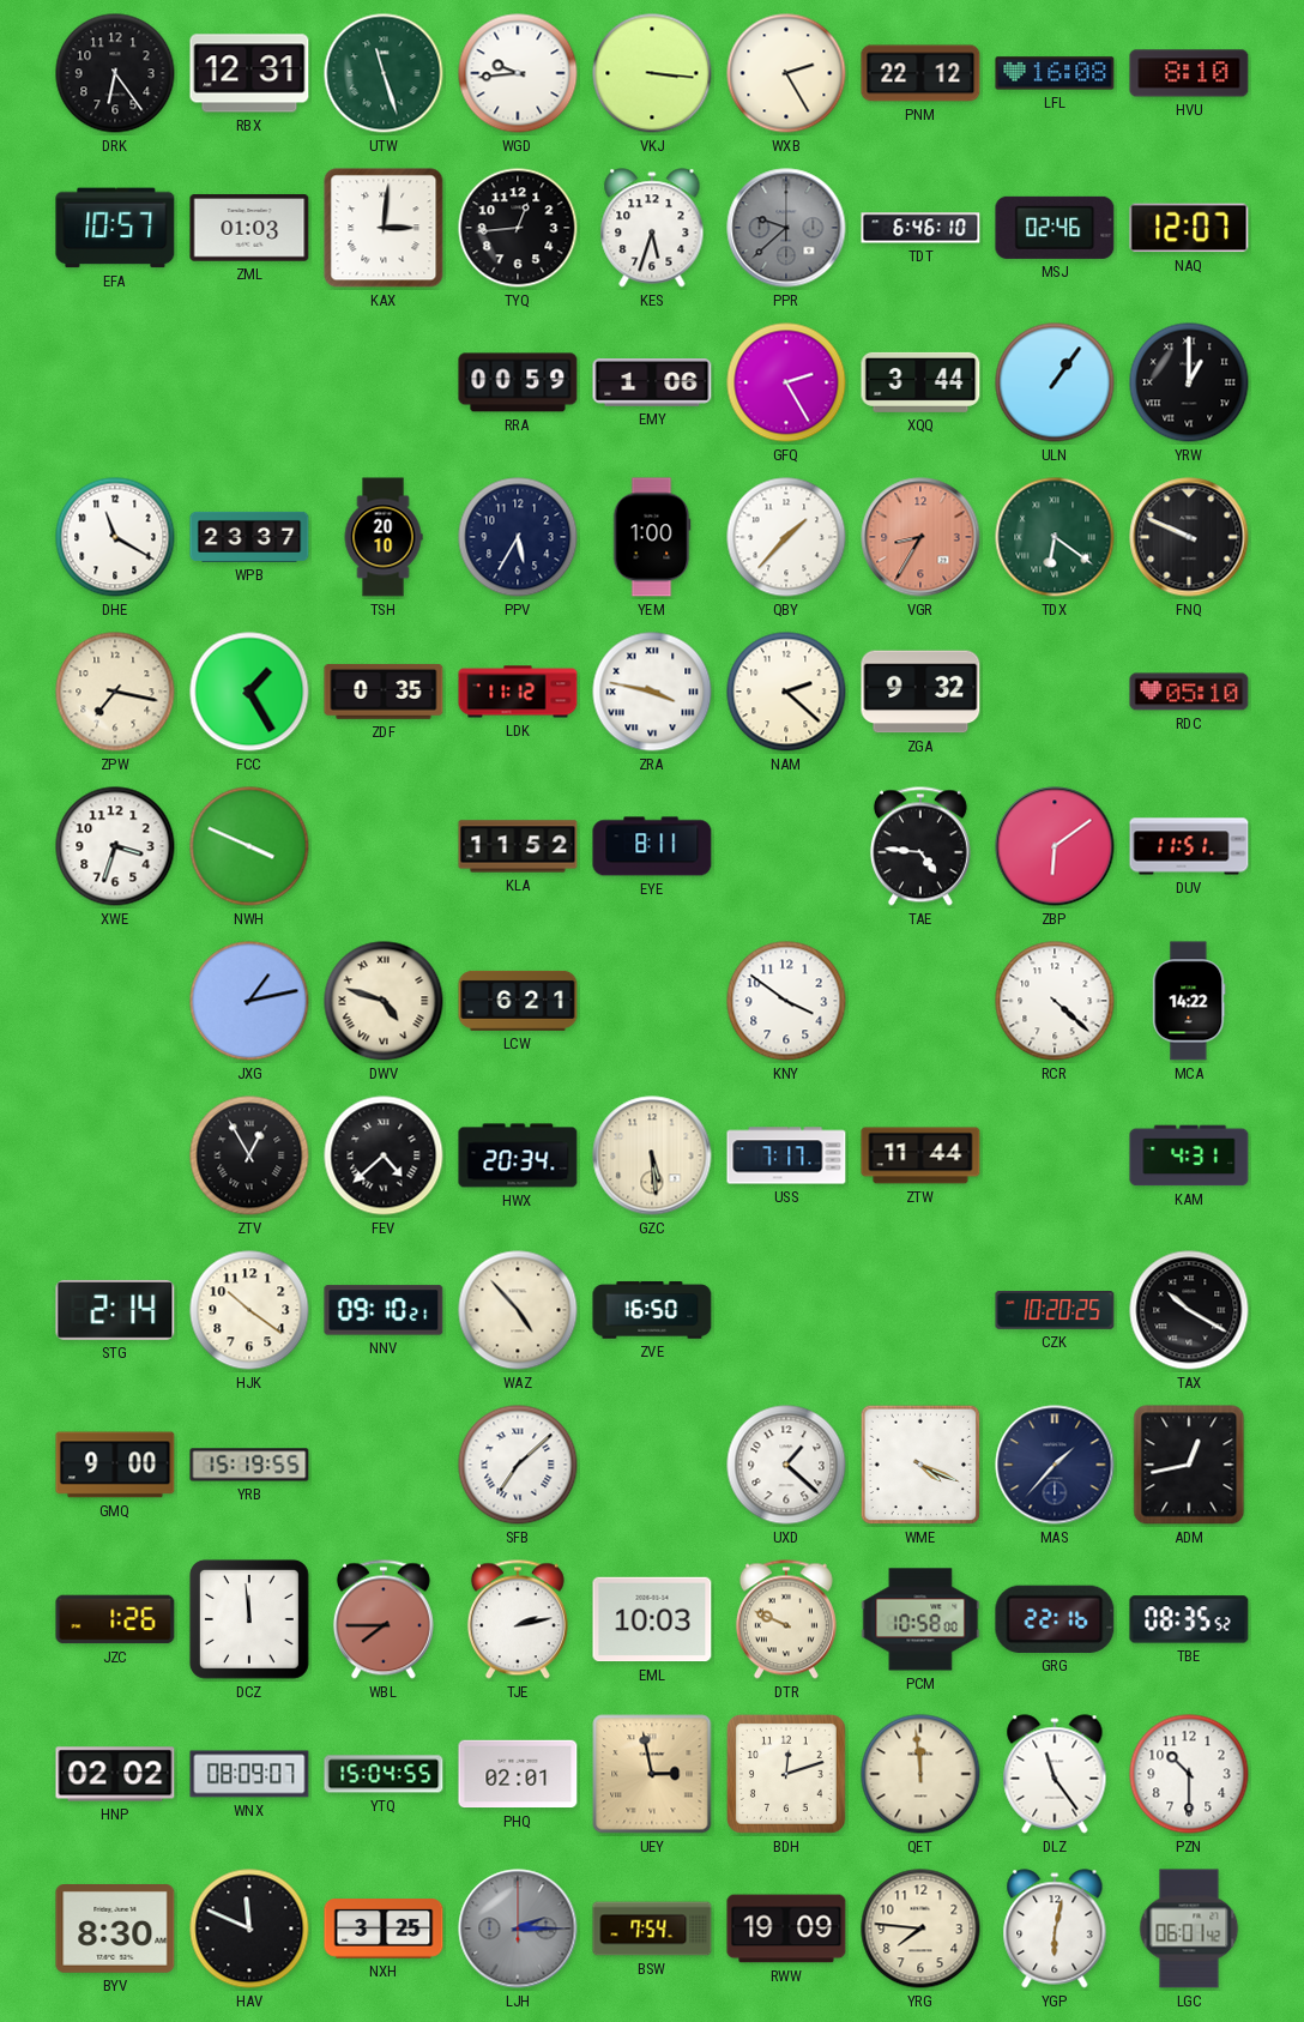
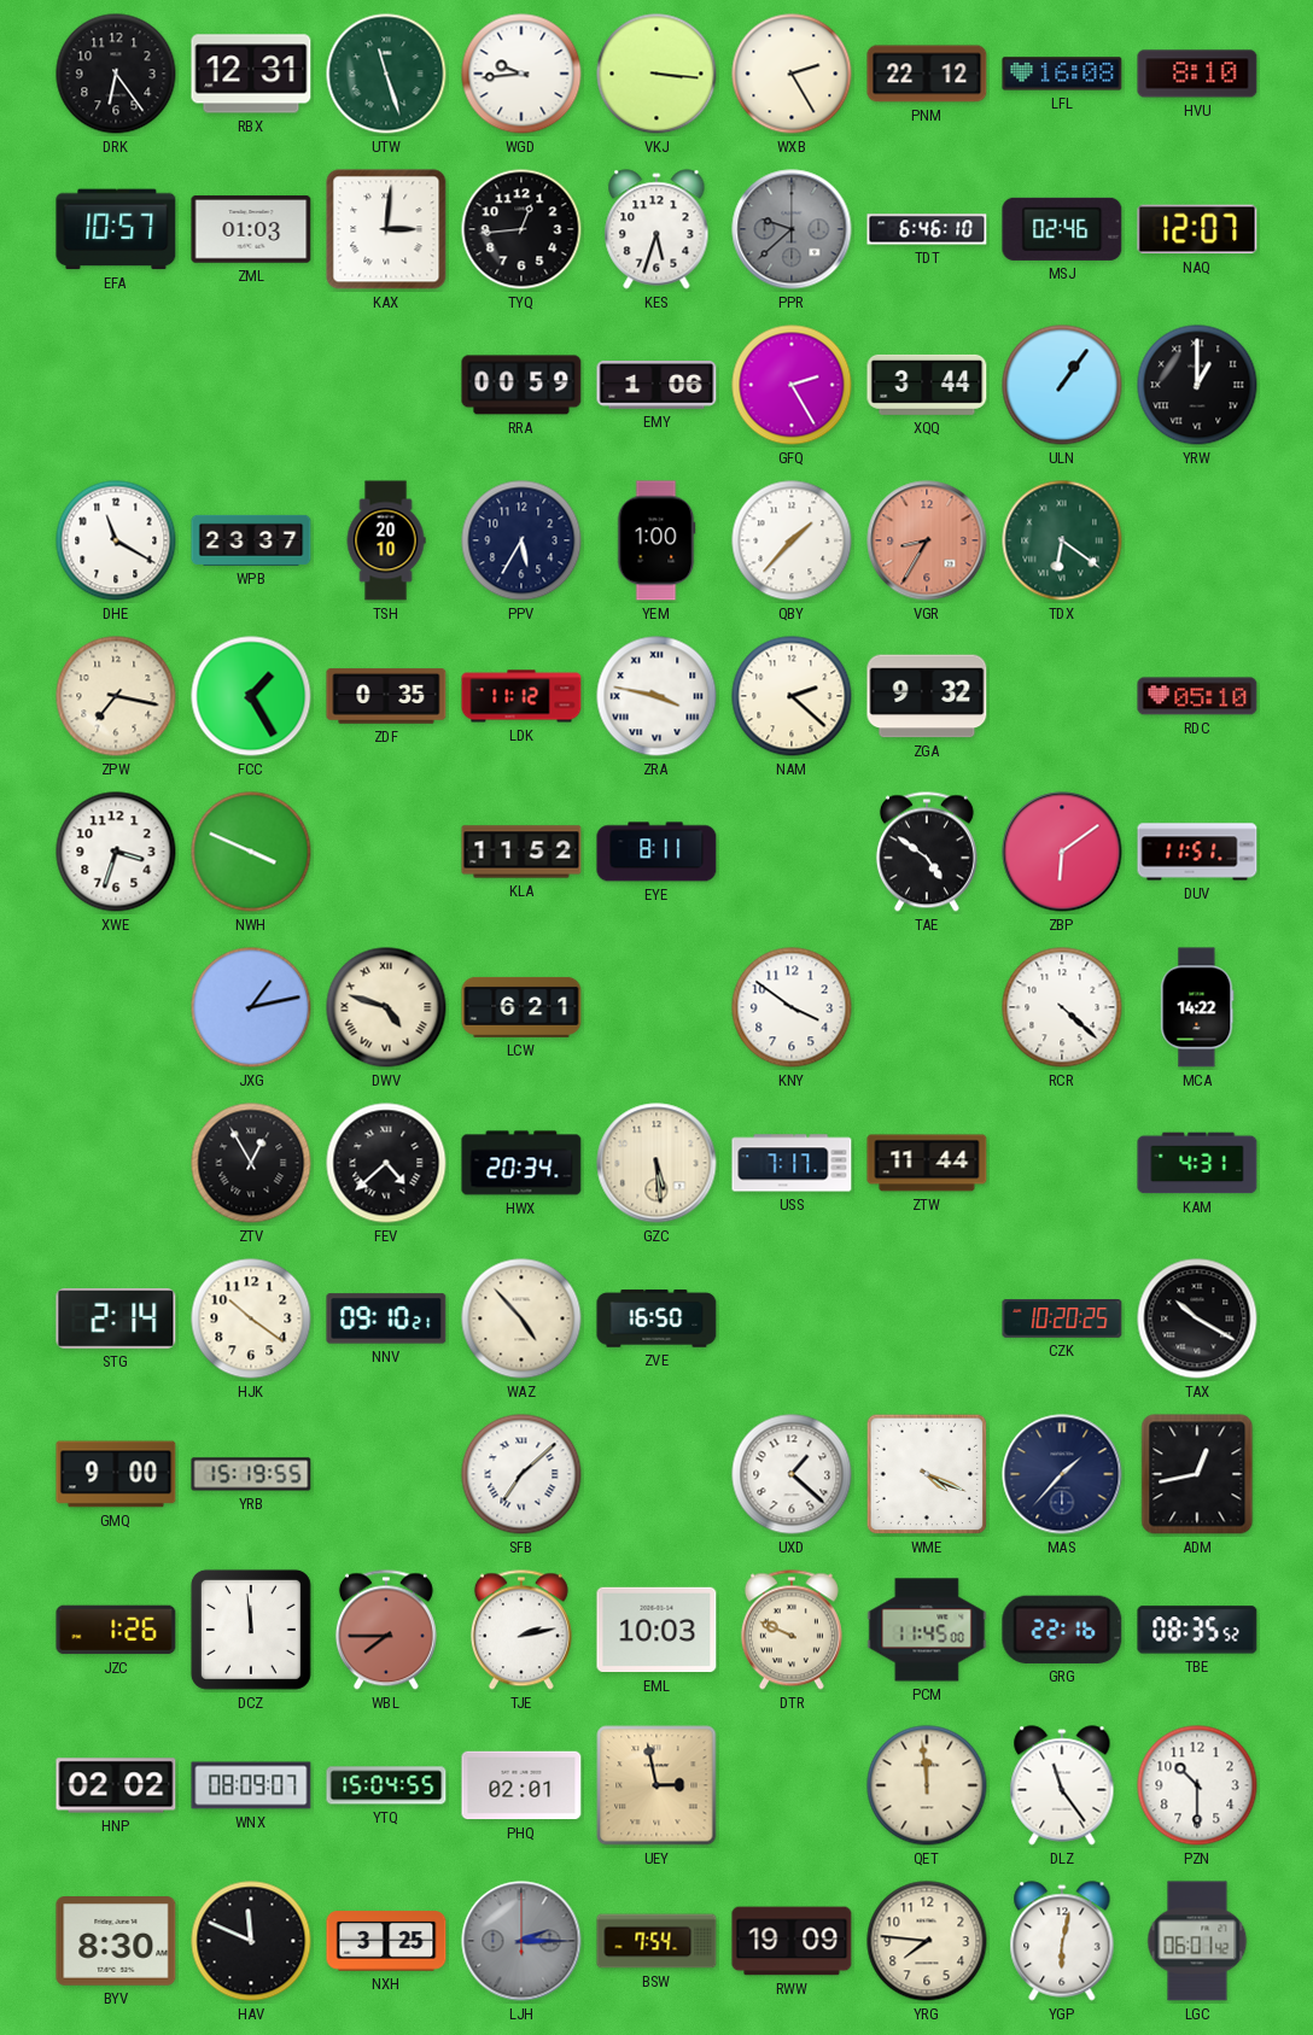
FNQ: 9:49 -> none (1189, 537)
TAE: 4:46 -> 4:51 (927, 852)
PCM: 10:58 -> 11:45 (927, 1630)
BDH: 12:12 -> none (786, 1774)
